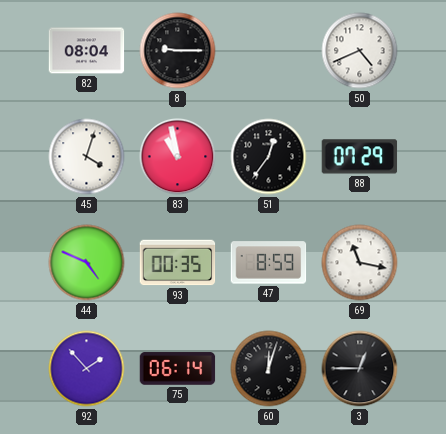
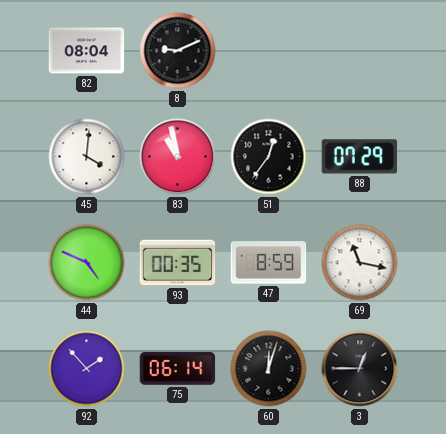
8: 9:15 -> 9:11 (178, 51)
50: 4:41 -> none (360, 51)
45: 4:03 -> 4:01 (87, 157)
